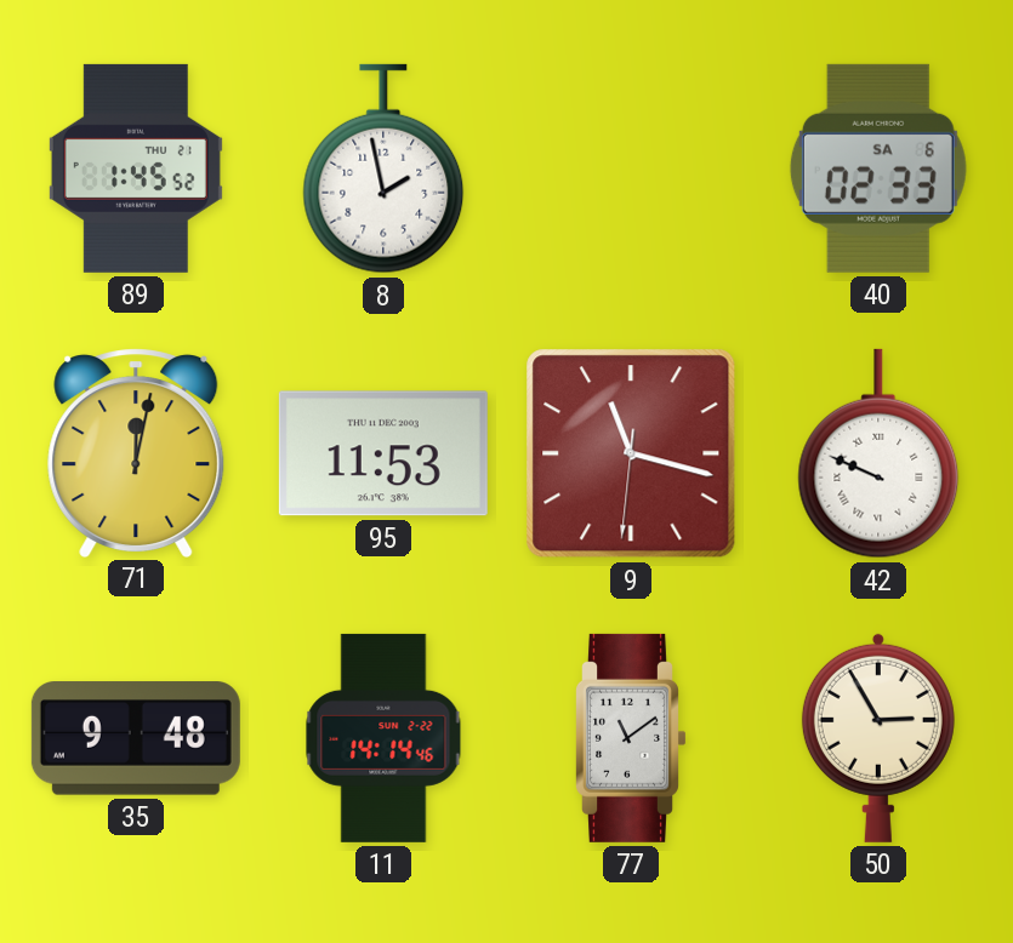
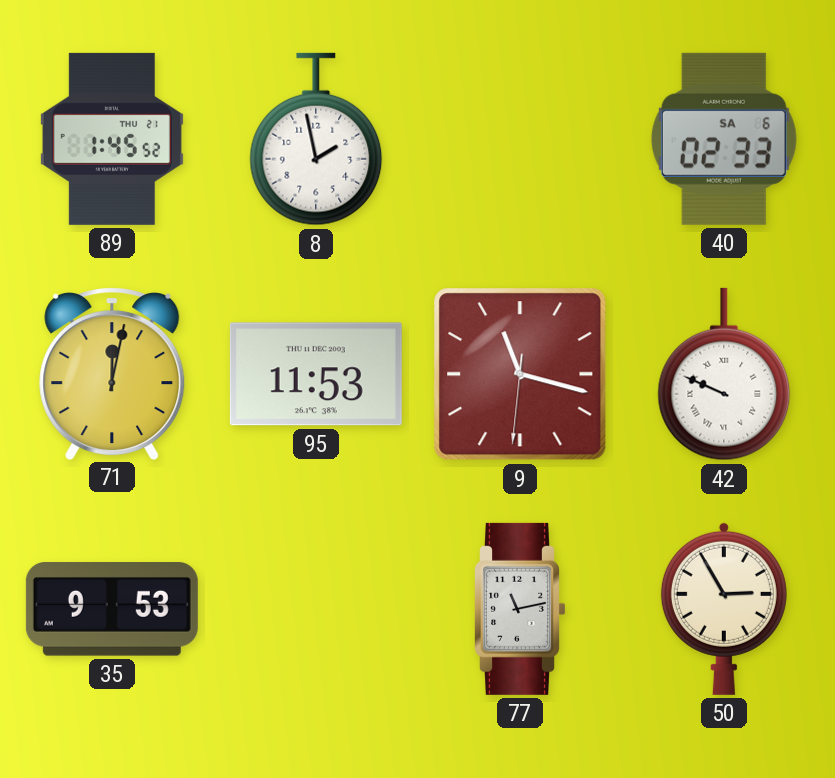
35: 9:48 -> 9:53 (112, 609)
11: 14:14 -> none (383, 738)
77: 11:09 -> 11:13 (521, 609)
